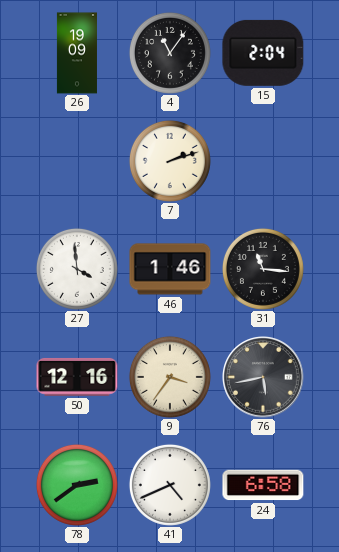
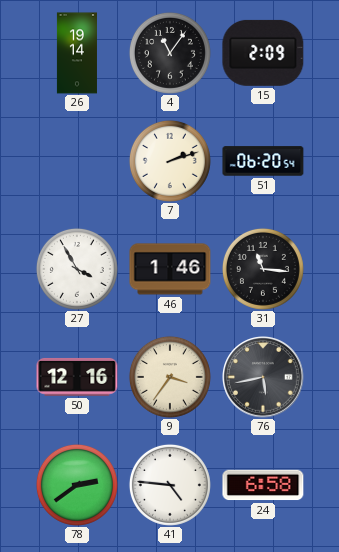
26: 19:09 -> 19:14 (77, 53)
15: 2:04 -> 2:09 (263, 53)
51: none -> 06:20 (263, 161)
27: 3:59 -> 3:55 (77, 269)
41: 4:41 -> 4:46 (170, 485)
